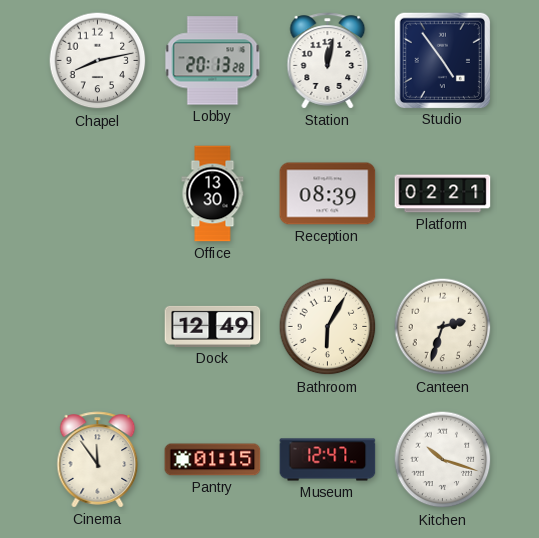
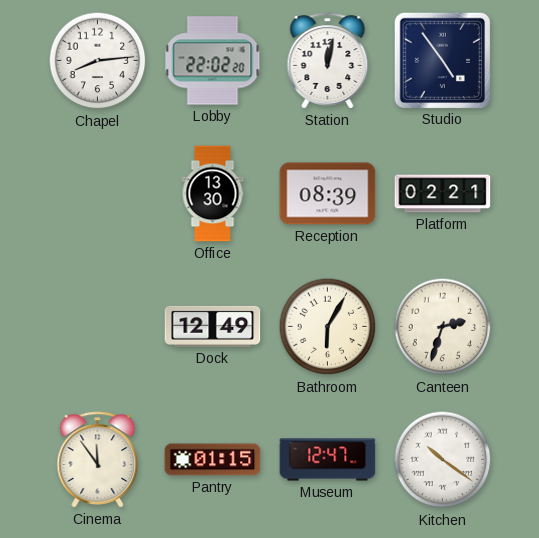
Chapel: 8:13 -> 8:14 (98, 61)
Lobby: 20:13 -> 22:02 (213, 61)
Kitchen: 10:18 -> 10:21 (443, 460)
